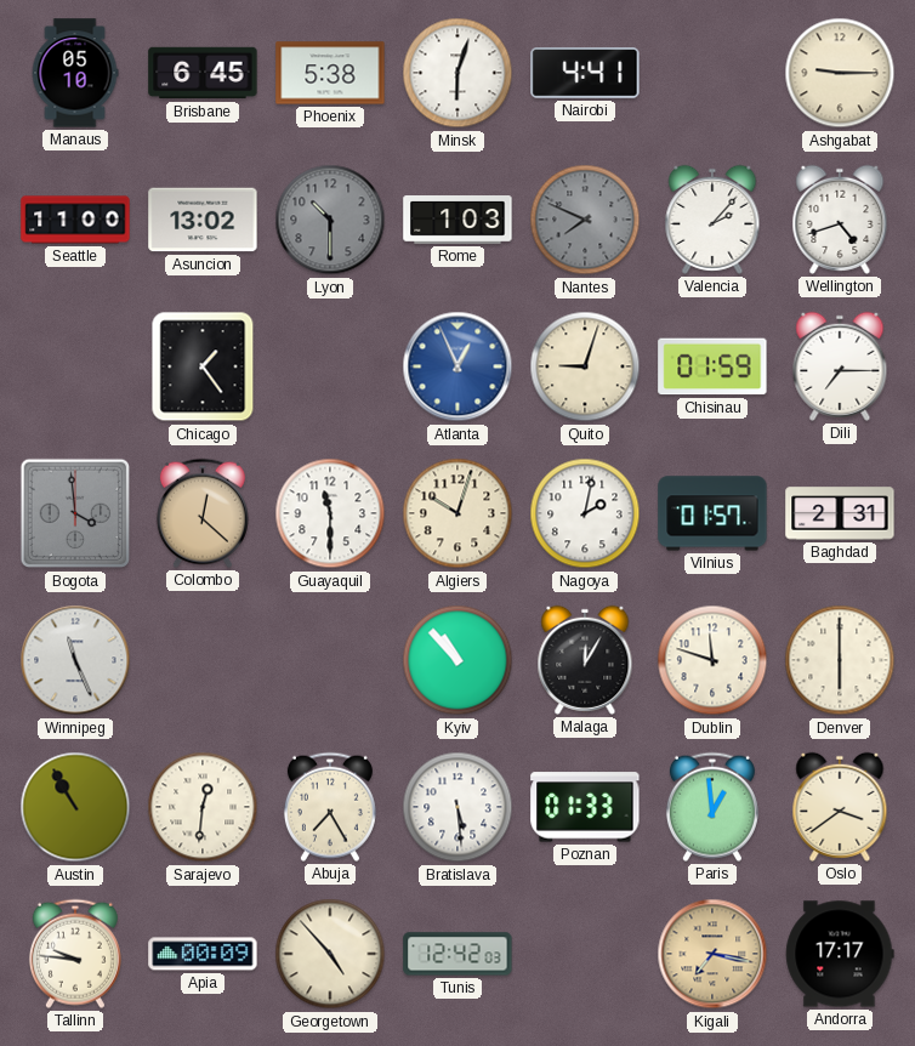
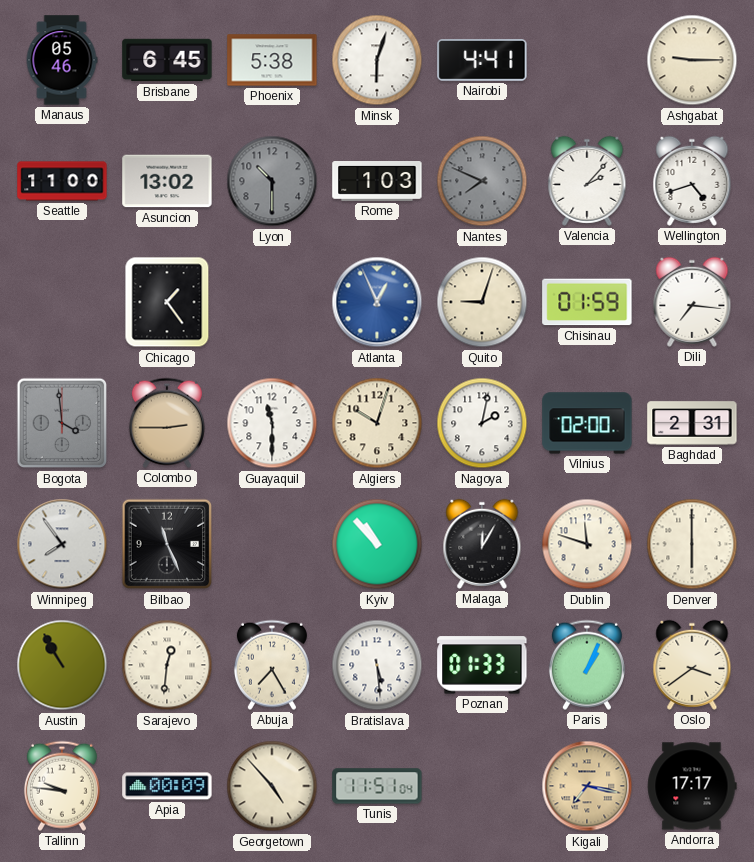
Manaus: 05:10 -> 05:46 (62, 60)
Dili: 7:15 -> 7:16 (692, 302)
Colombo: 12:22 -> 2:45 (167, 423)
Vilnius: 01:57 -> 02:00 (587, 423)
Winnipeg: 11:26 -> 7:54 (62, 544)
Bilbao: none -> 11:26 (167, 544)
Paris: 12:59 -> 1:04 (587, 665)
Tunis: 12:42 -> 11:51 (377, 786)
